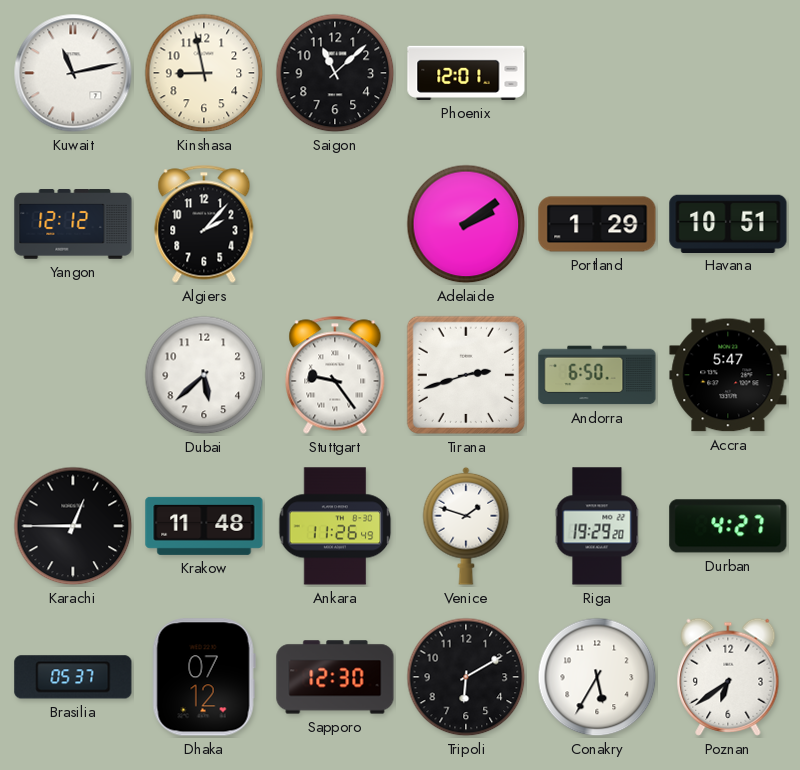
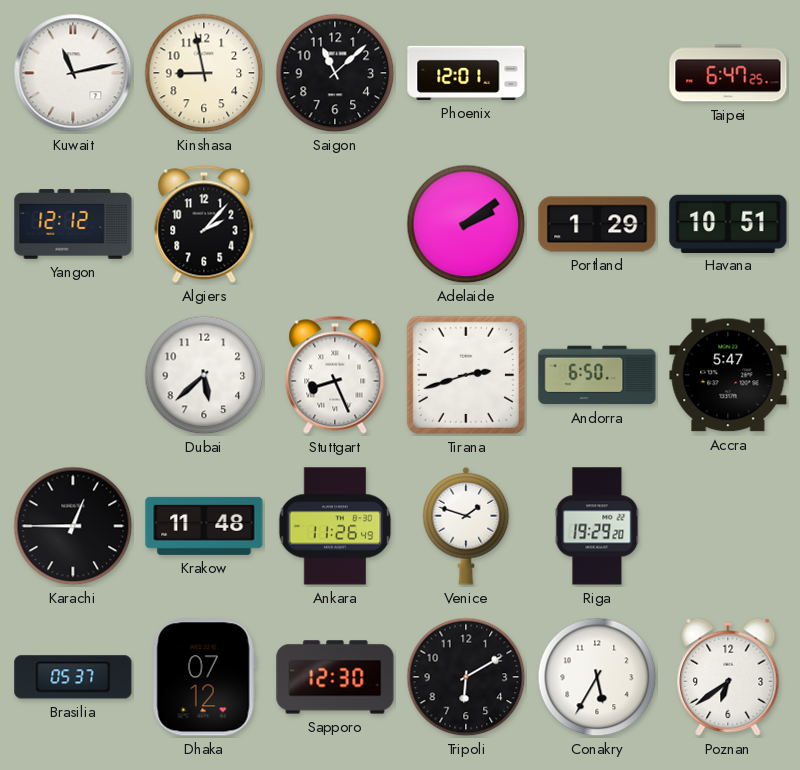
Taipei: none -> 6:47 (728, 73)
Stuttgart: 9:24 -> 8:26 (335, 375)
Durban: 4:27 -> none (728, 526)
